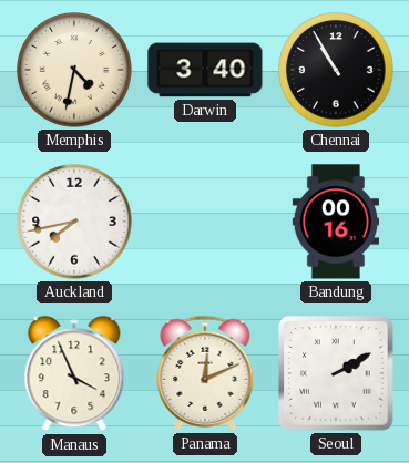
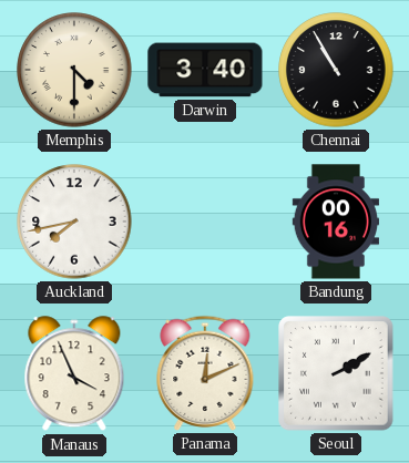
Memphis: 4:32 -> 4:30 (74, 70)
